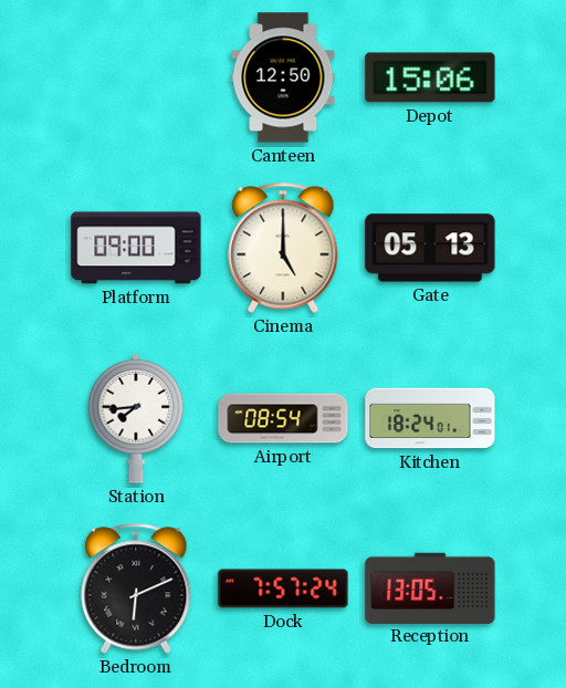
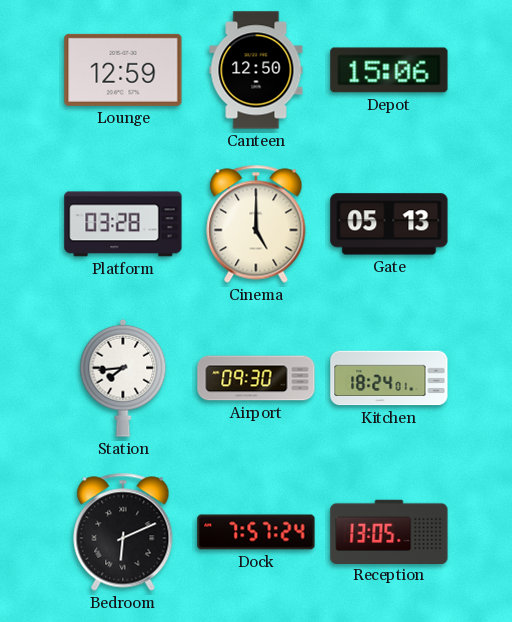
Lounge: none -> 12:59 (123, 70)
Platform: 09:00 -> 03:28 (123, 224)
Airport: 08:54 -> 09:30 (256, 378)
